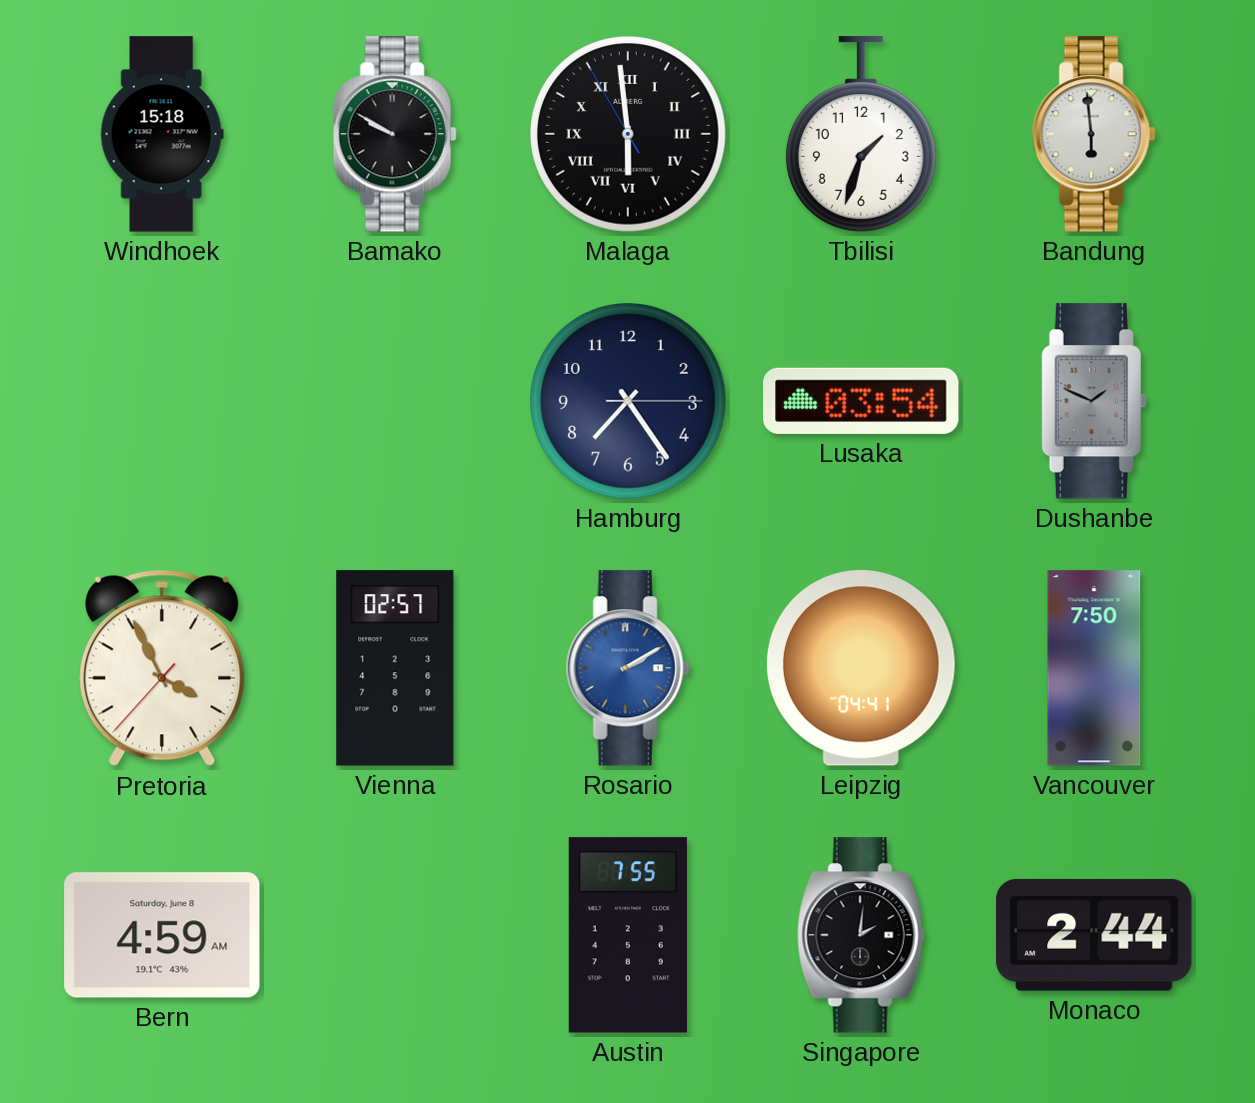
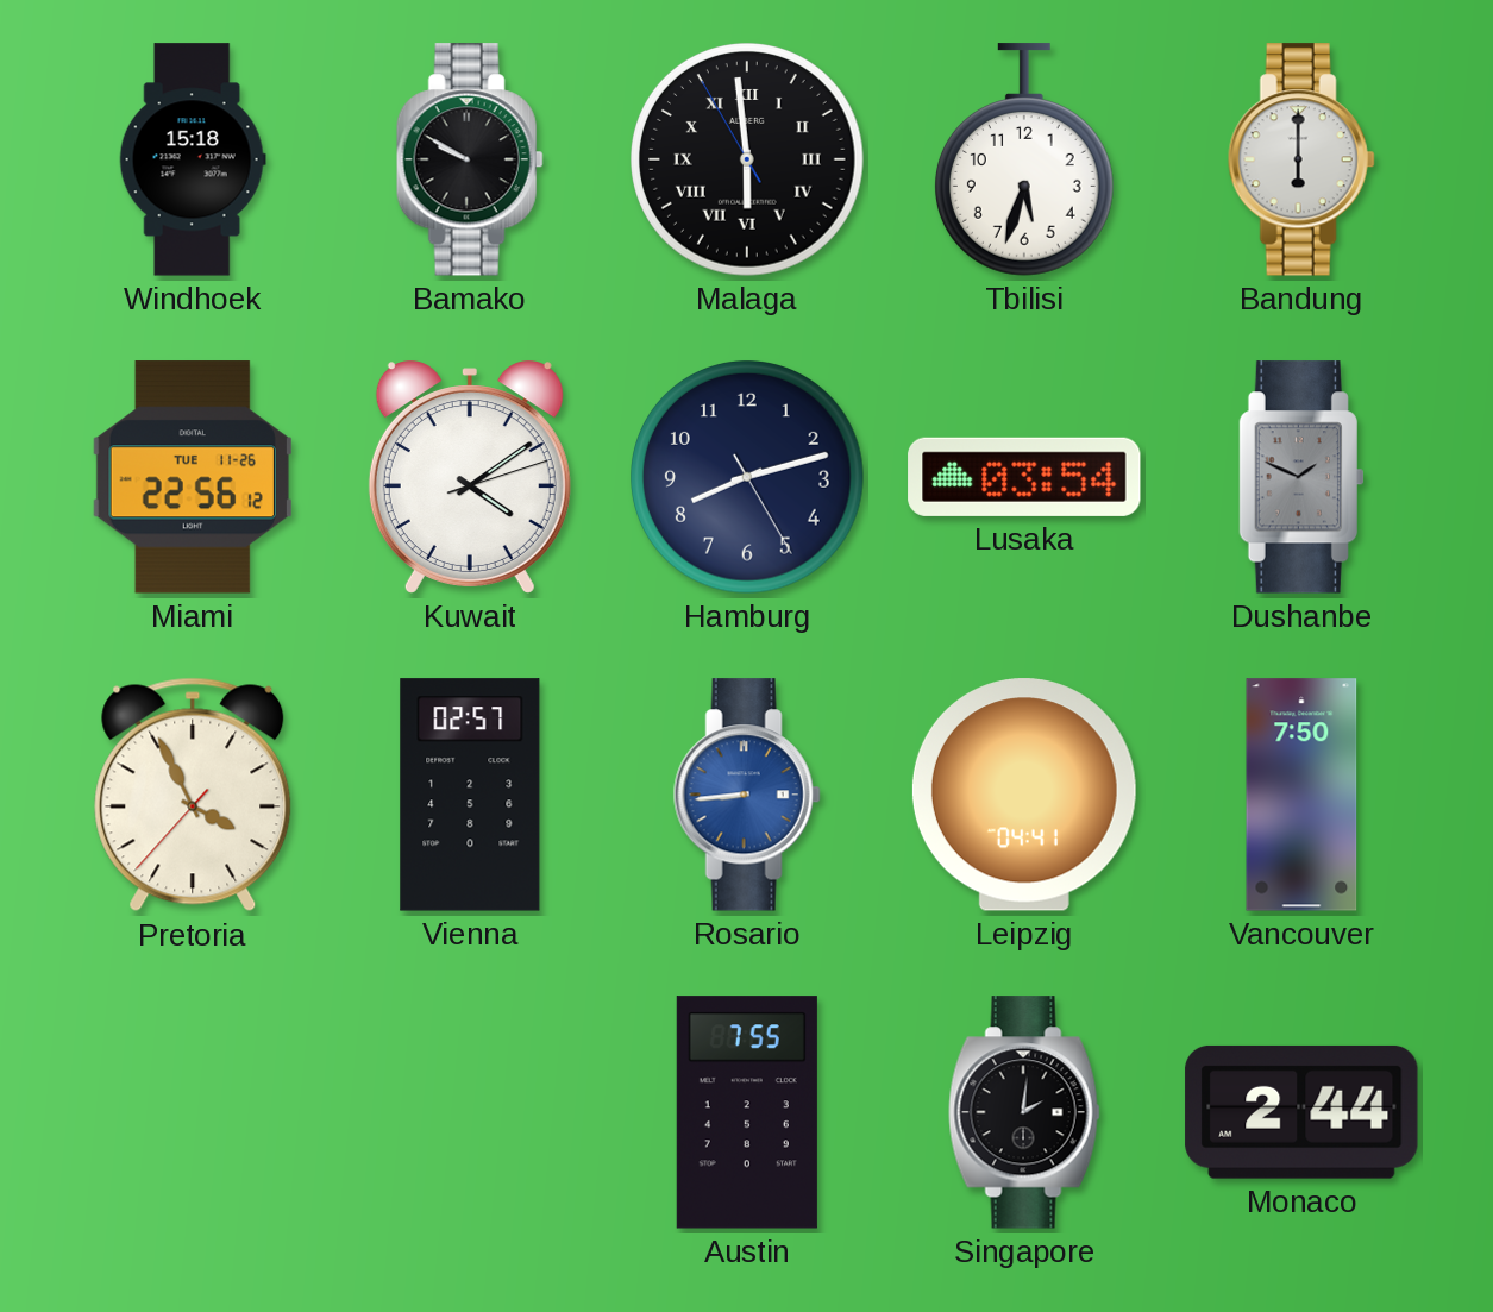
Tbilisi: 1:33 -> 5:33 (1024, 159)
Bandung: 5:59 -> 6:00 (1301, 159)
Miami: none -> 22:56 (193, 477)
Kuwait: none -> 4:09 (470, 477)
Hamburg: 7:24 -> 8:12 (748, 478)
Rosario: 2:10 -> 8:44 (747, 795)
Bern: 4:59 -> none (162, 935)
